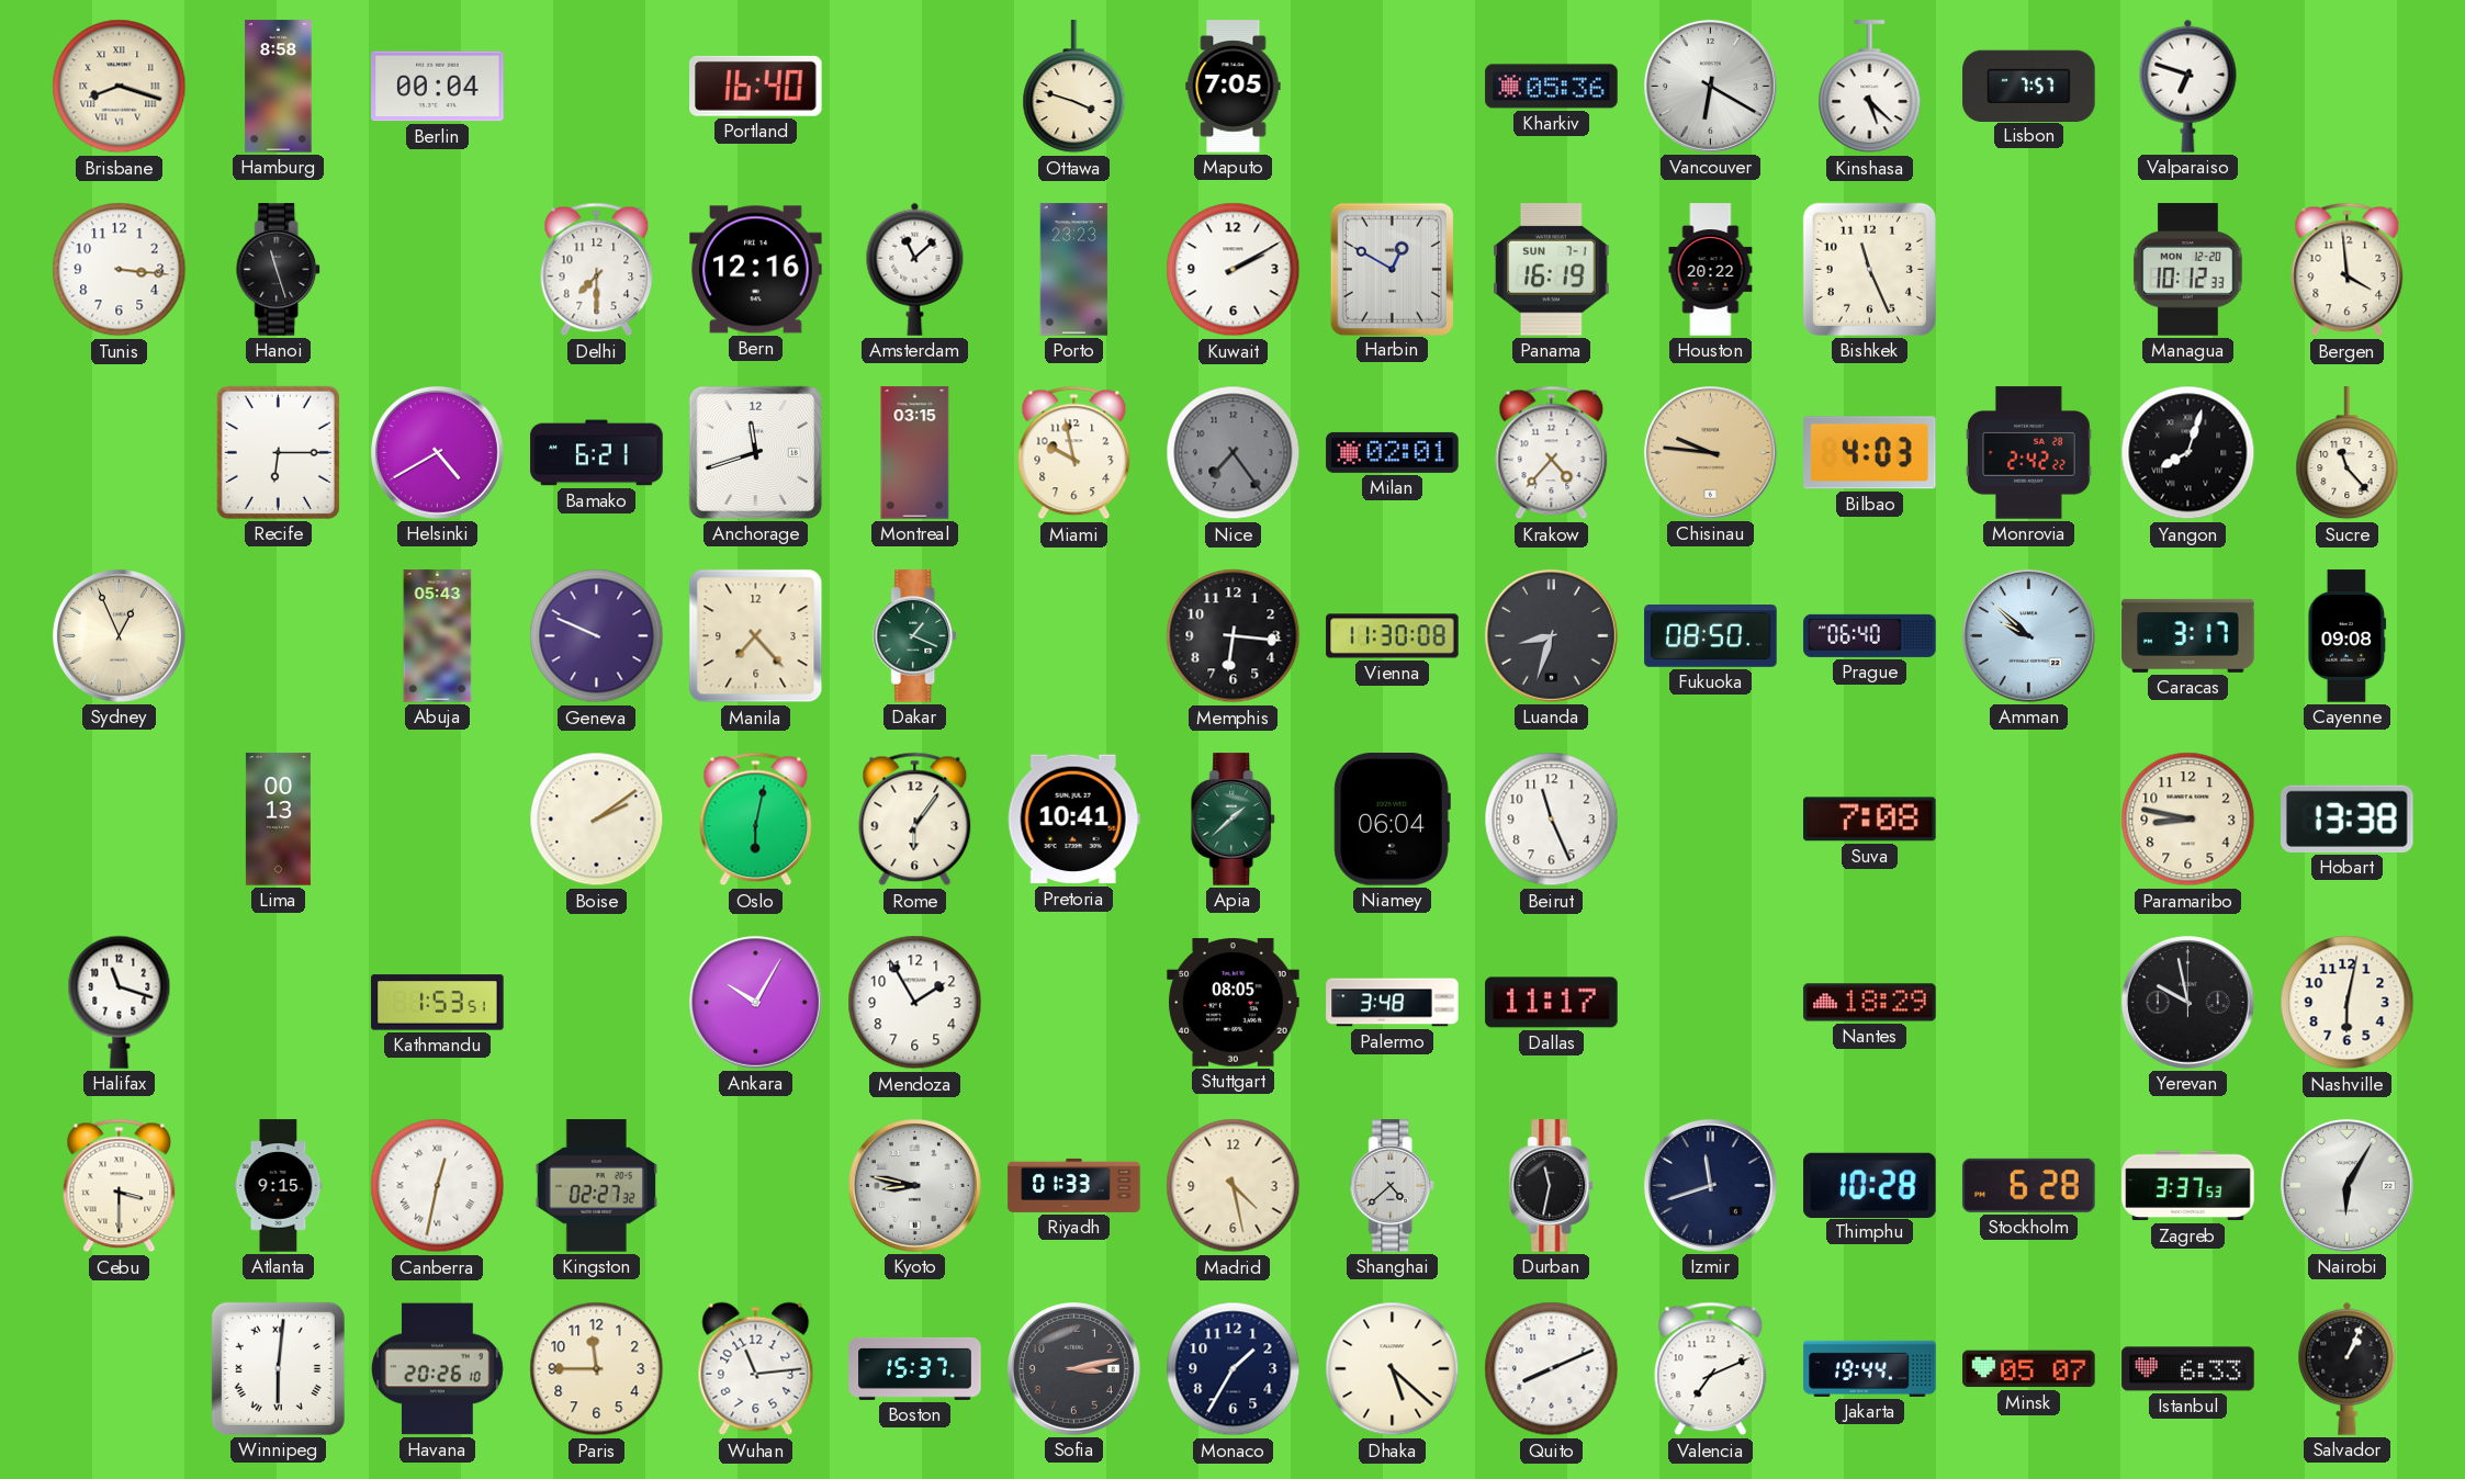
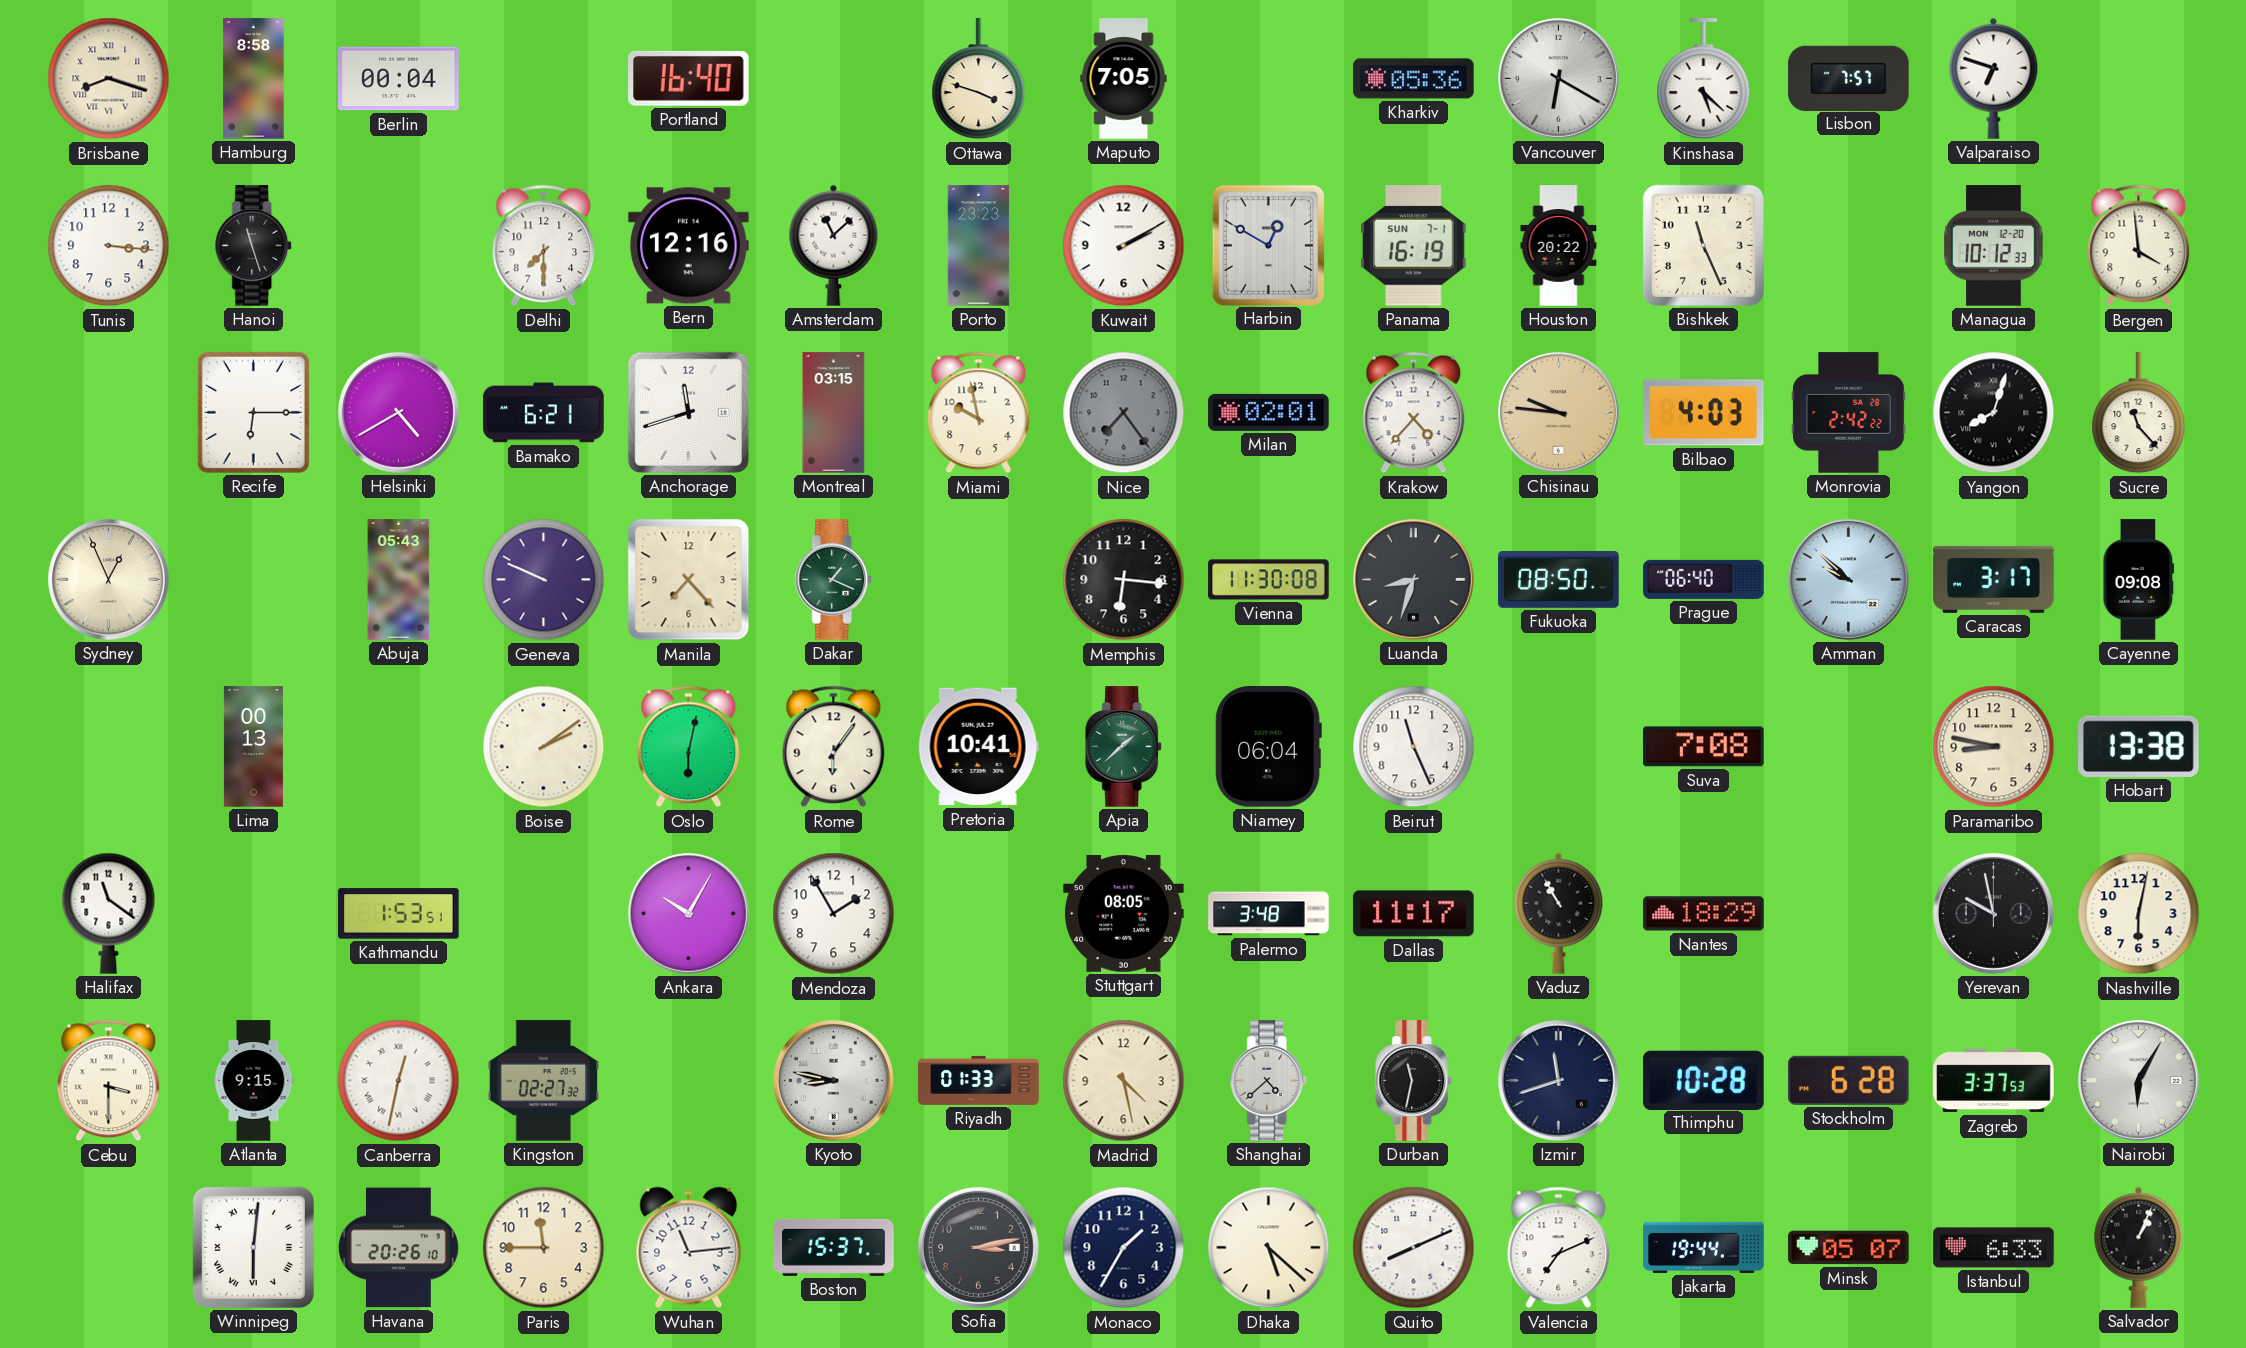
Halifax: 11:18 -> 11:21 (109, 913)
Vaduz: none -> 10:55 (1559, 913)
